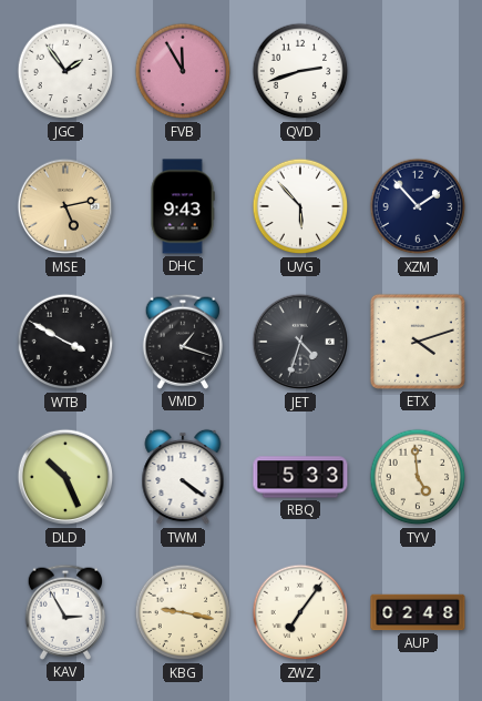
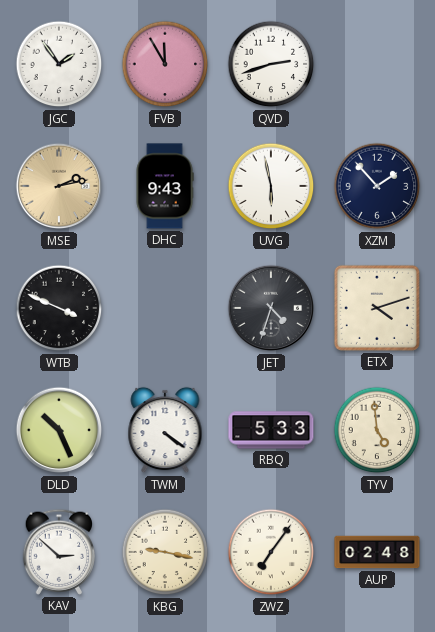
MSE: 5:13 -> 2:13 (59, 186)
UVG: 5:53 -> 5:58 (271, 186)
WTB: 3:50 -> 3:49 (59, 308)
VMD: 1:18 -> none (182, 342)
KAV: 2:55 -> 2:52 (58, 552)
